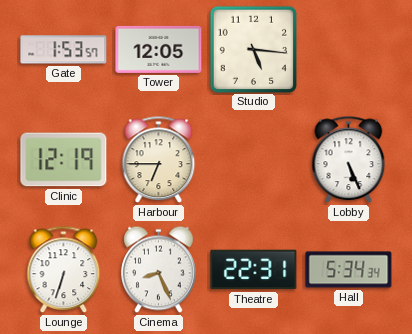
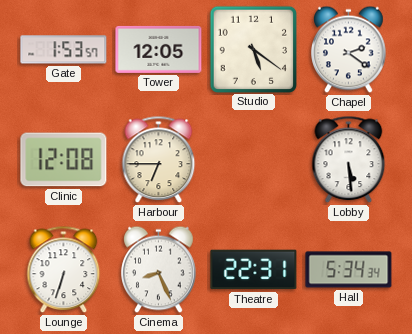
Studio: 5:16 -> 5:21 (253, 49)
Chapel: none -> 2:21 (349, 50)
Clinic: 12:19 -> 12:08 (64, 160)
Lobby: 5:26 -> 5:29 (349, 160)
